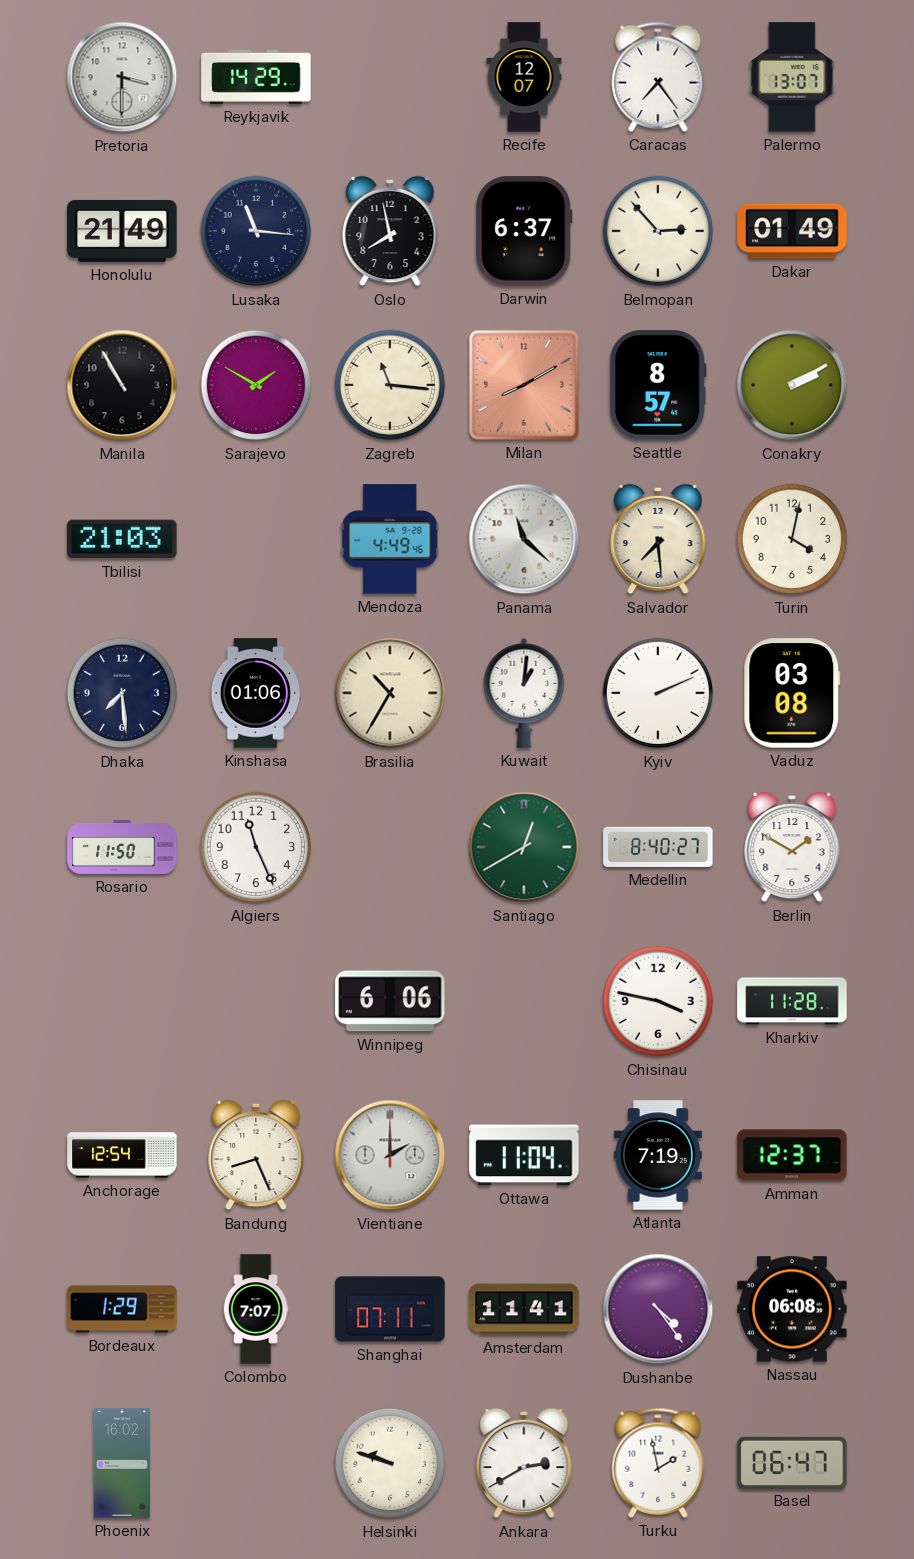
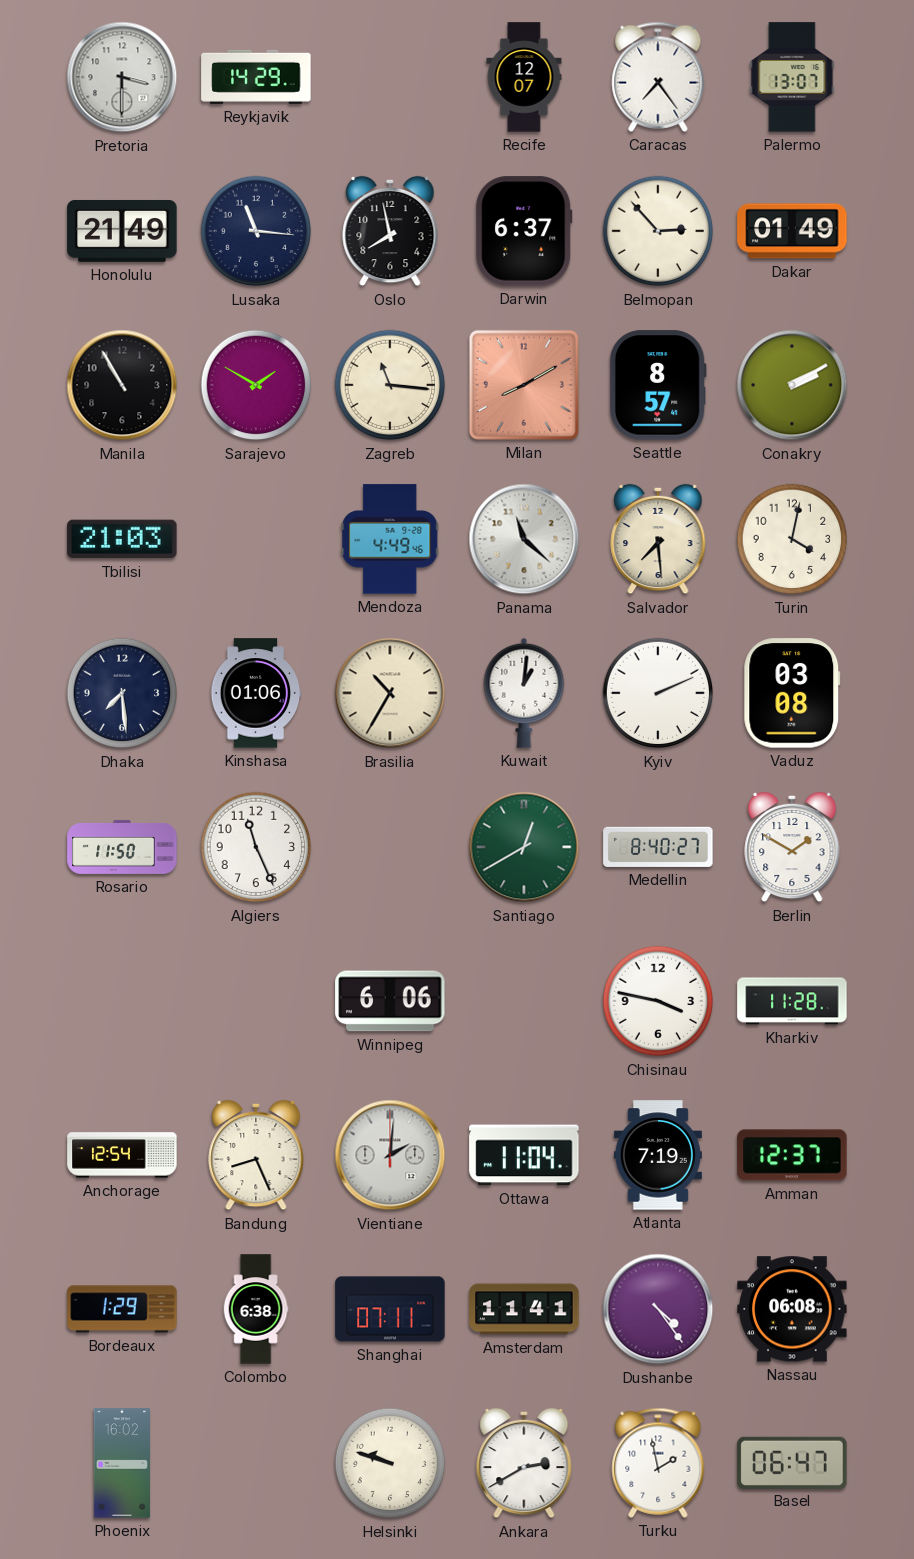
Vientiane: 2:00 -> 2:01 (390, 1155)
Colombo: 7:07 -> 6:38 (256, 1309)
